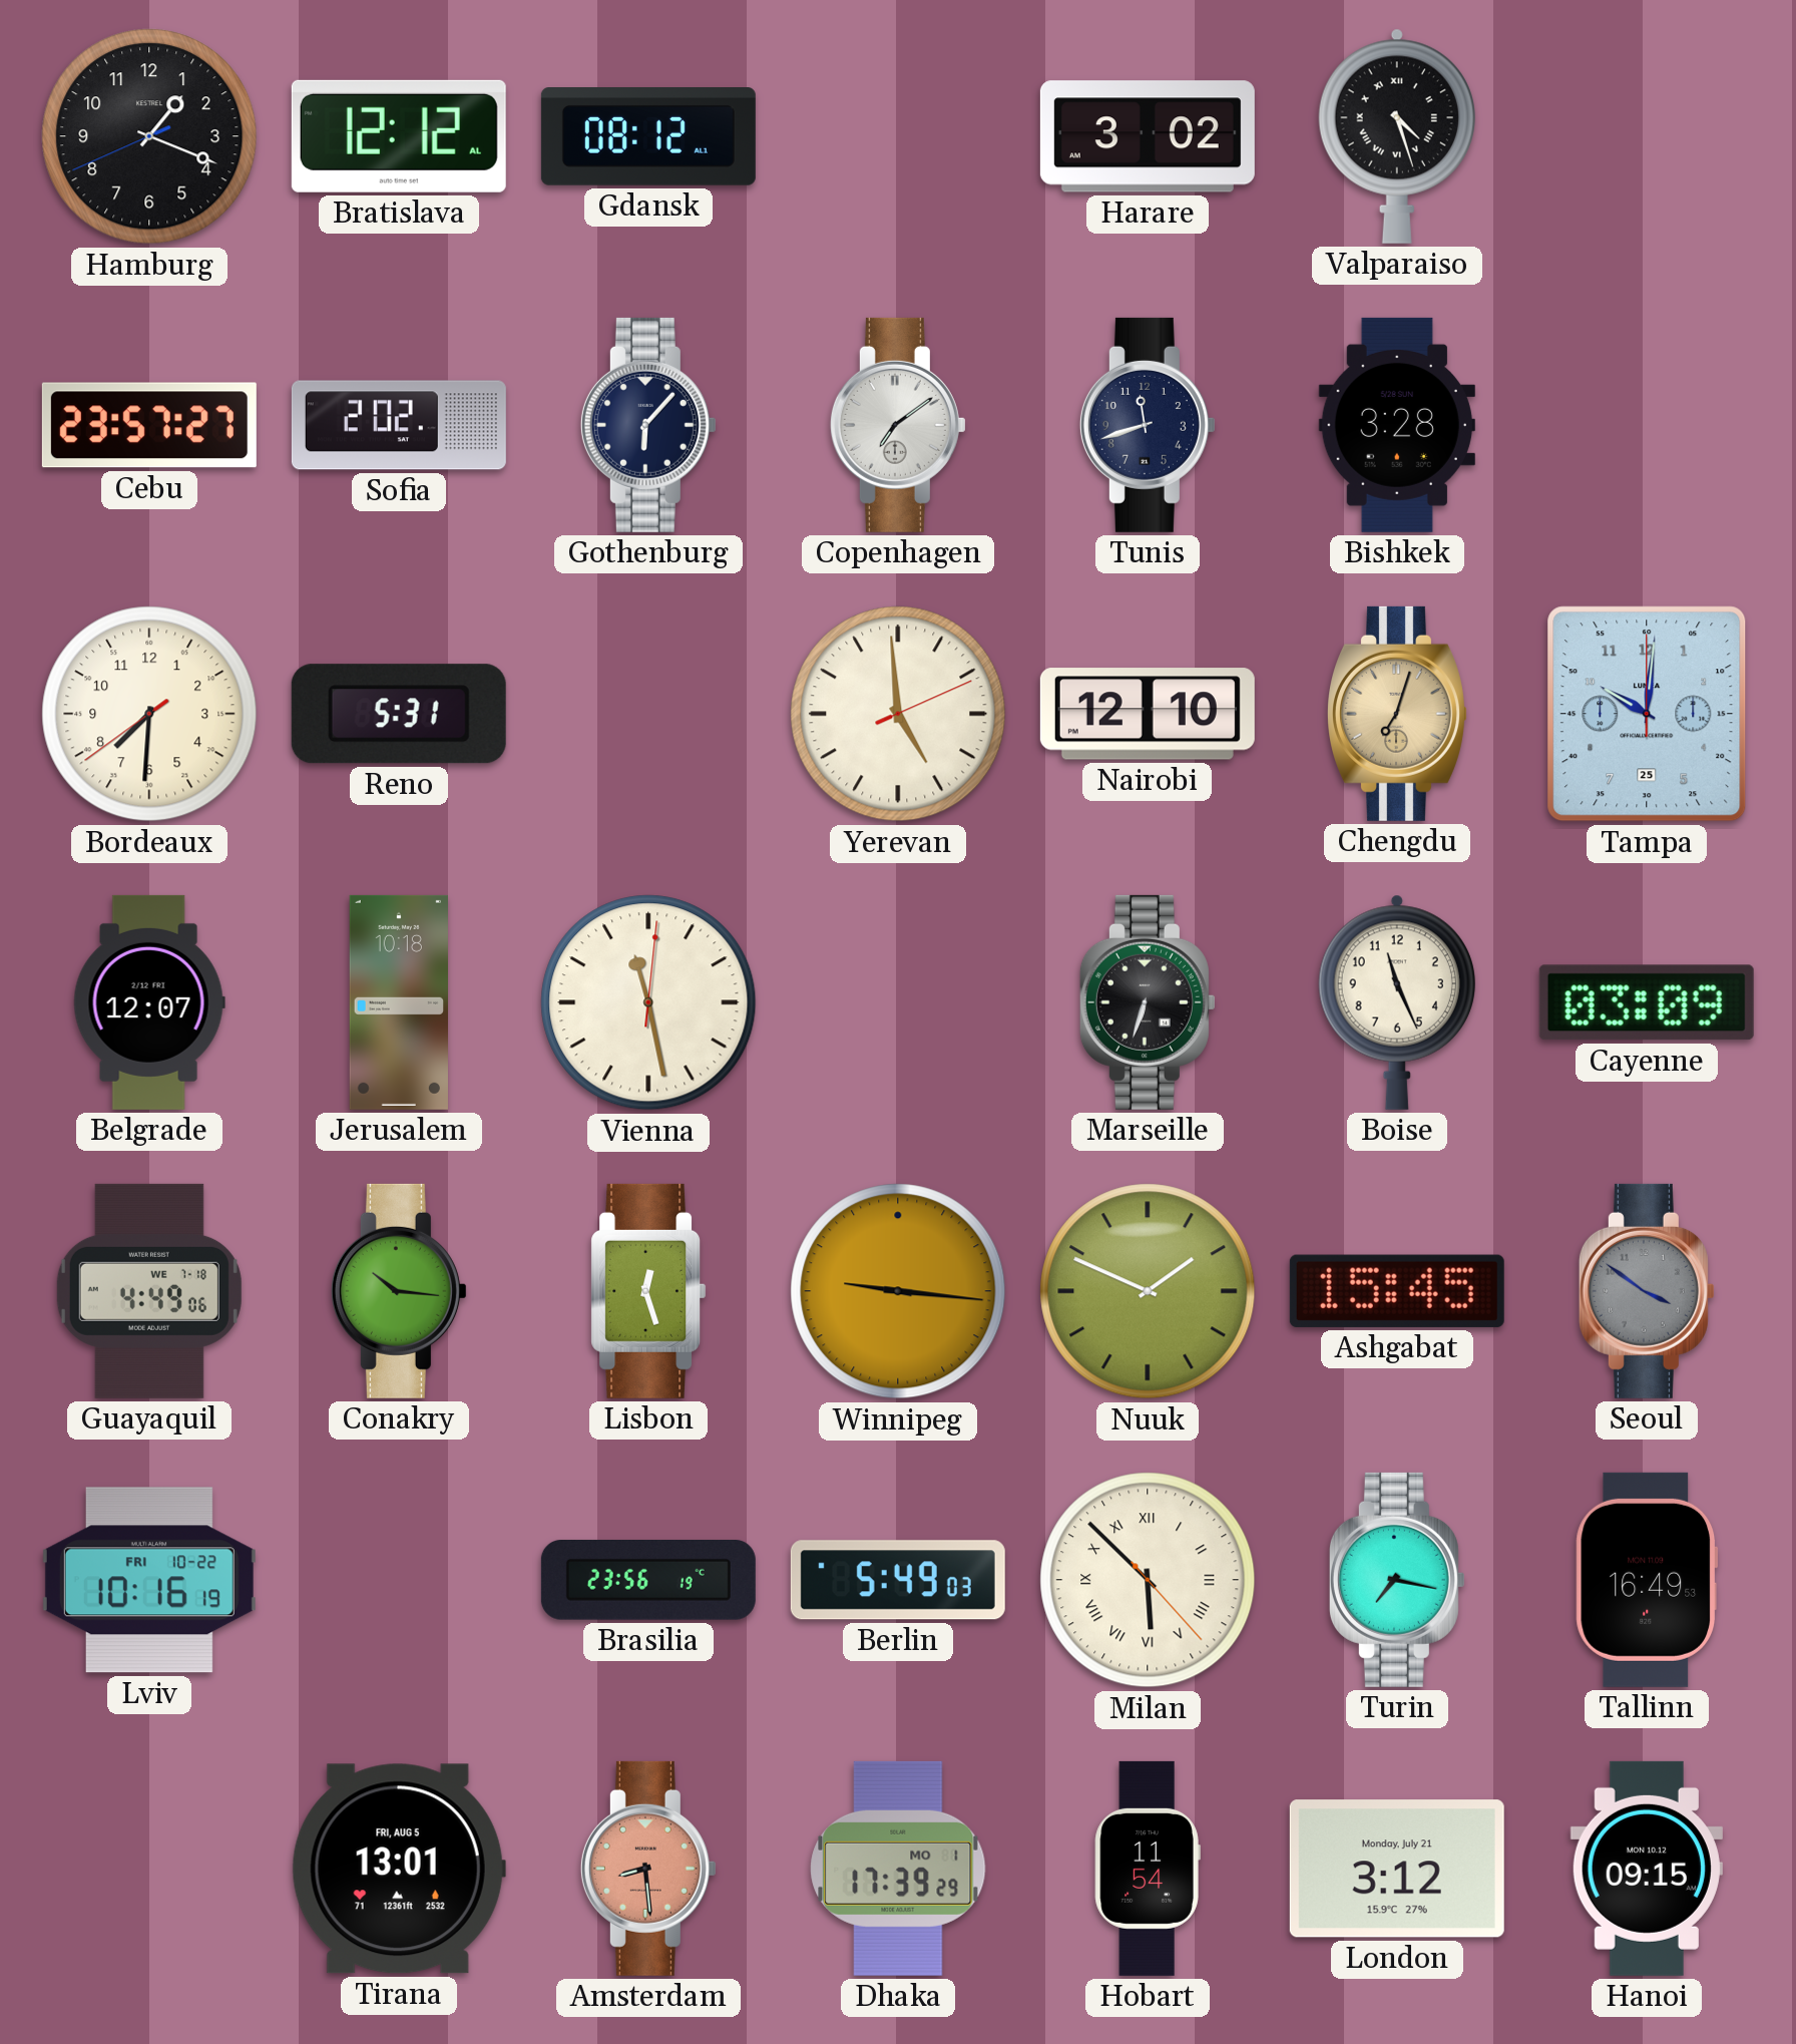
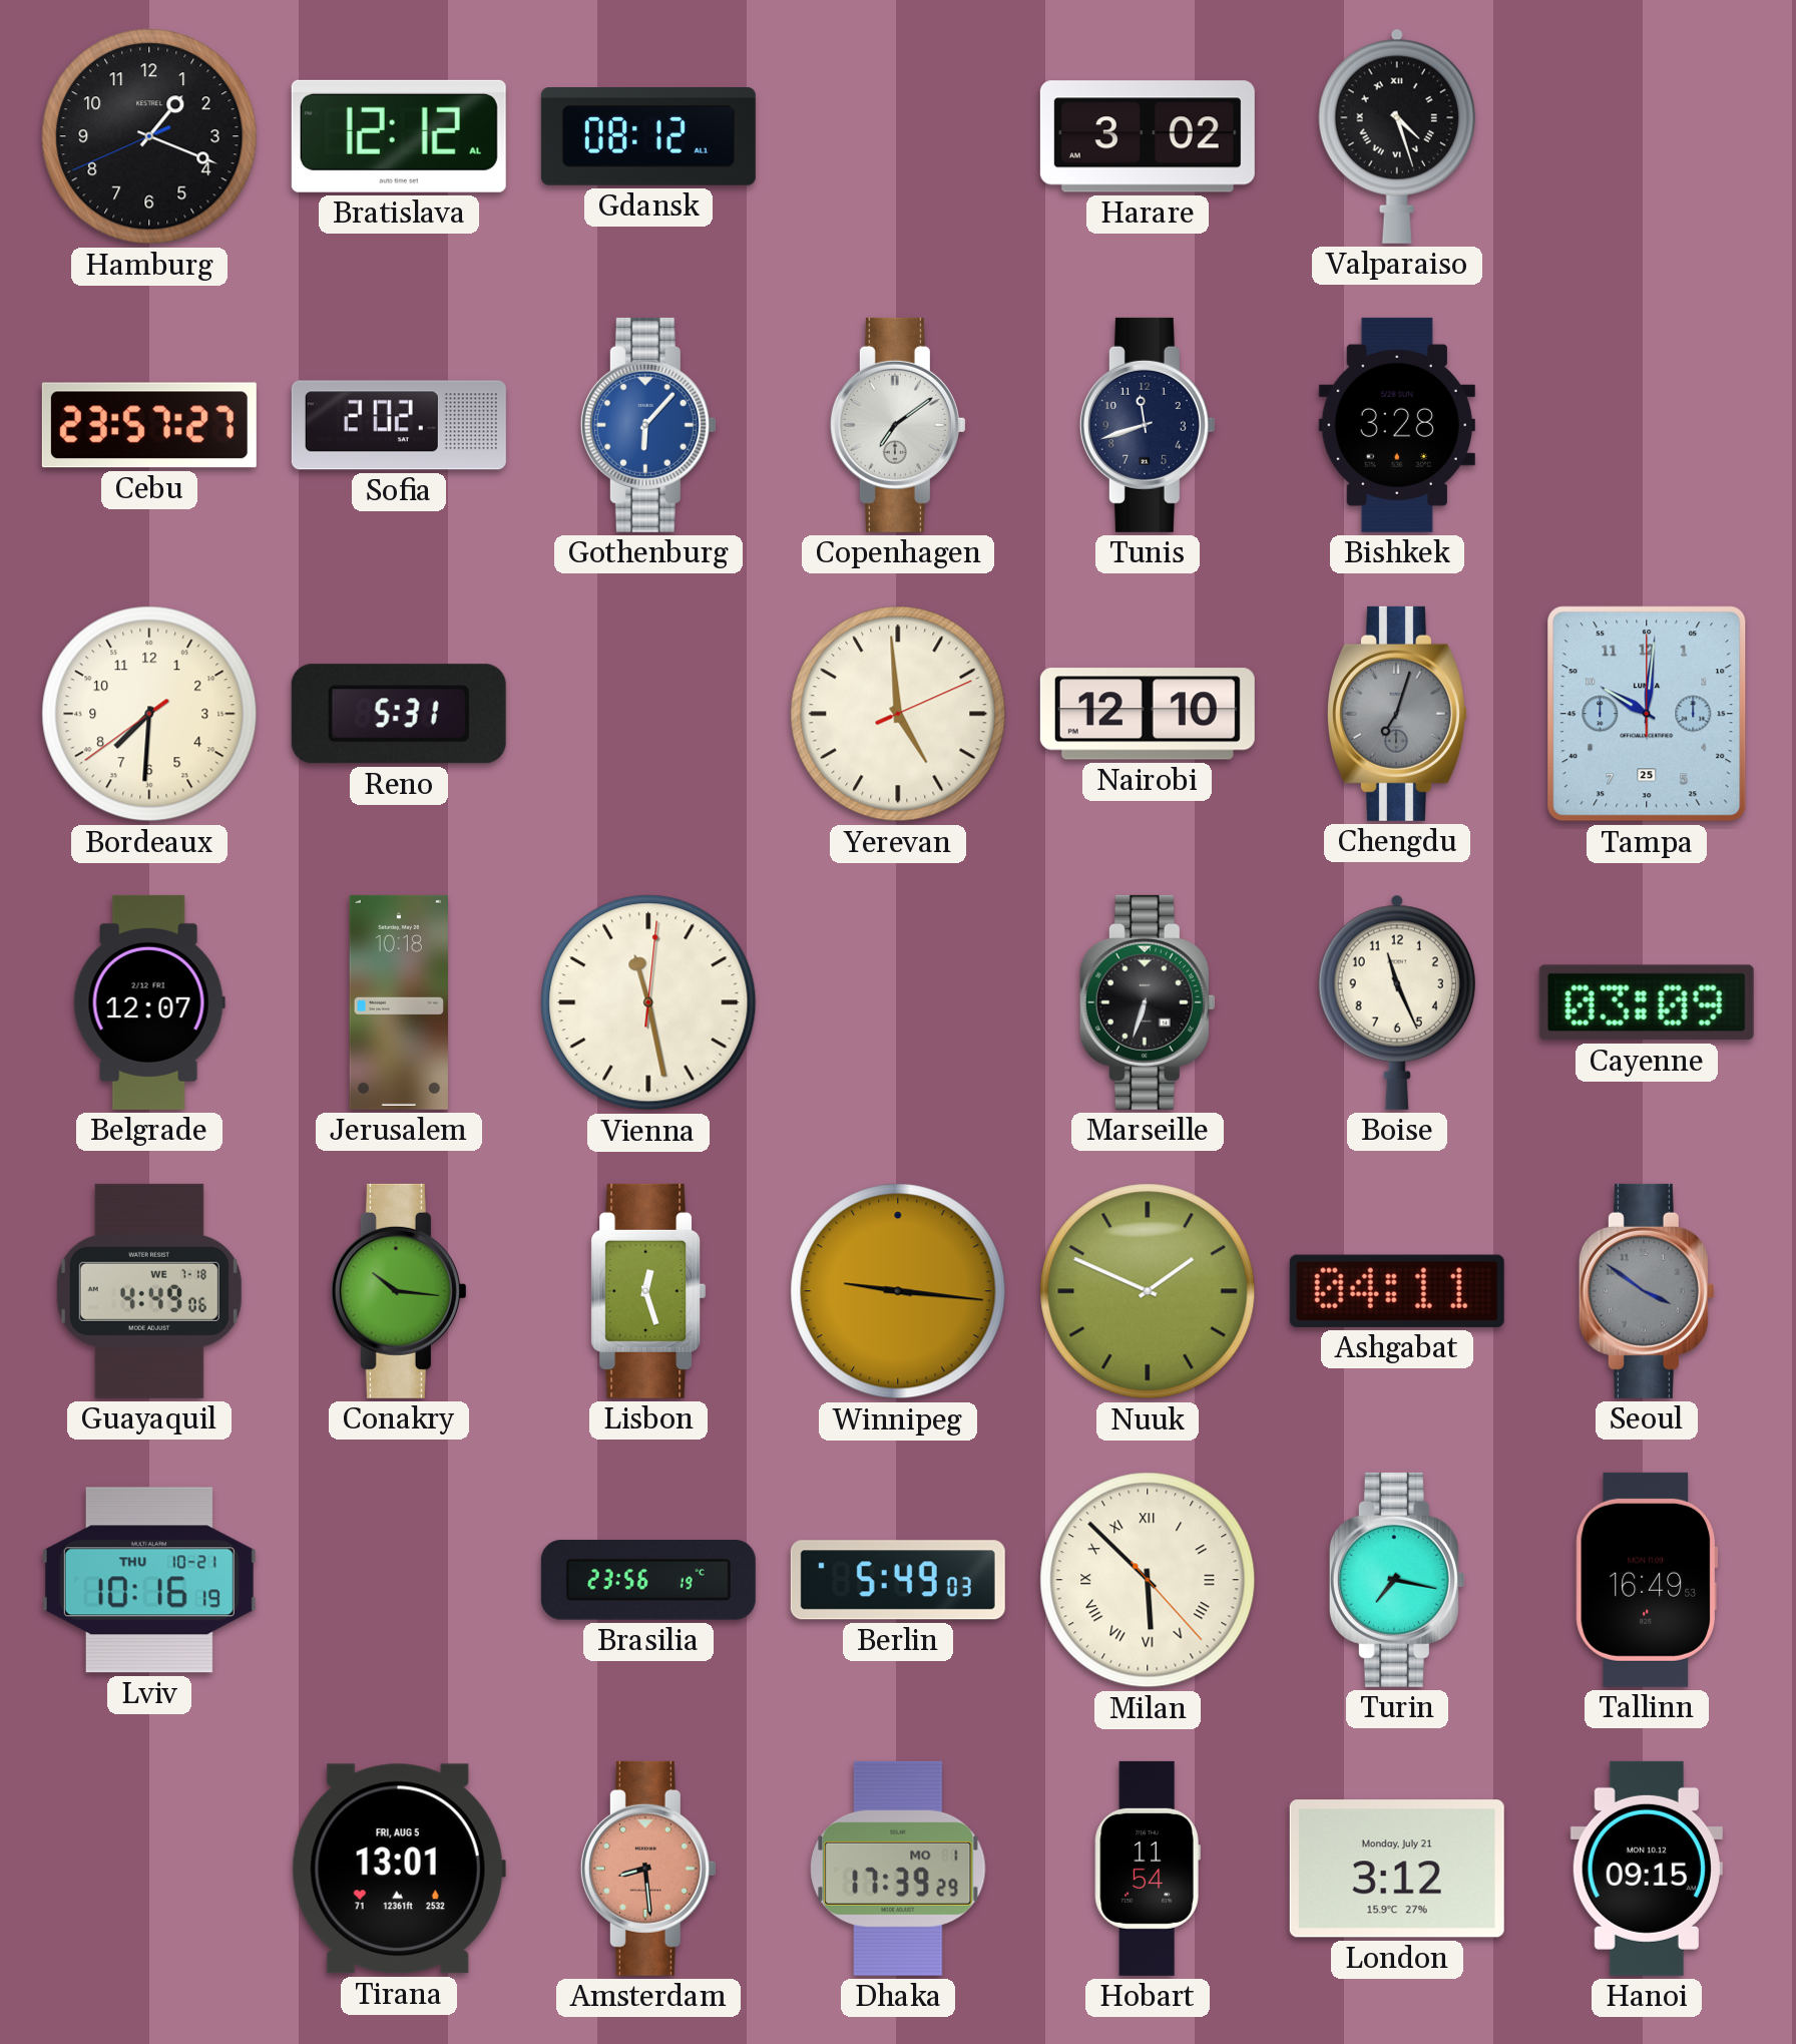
Gothenburg dial: navy -> blue (648, 425)
Chengdu dial: champagne -> grey (1397, 714)
Ashgabat: 15:45 -> 04:11 (1397, 1291)
Lviv date: FRI 10-22 -> THU 10-21 (149, 1580)
